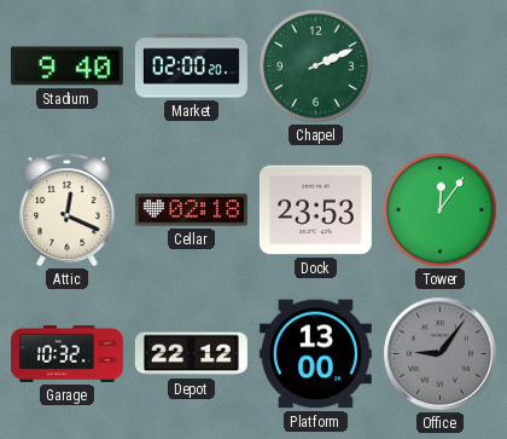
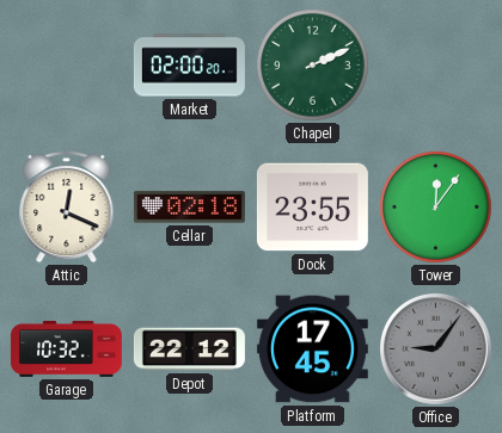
Stadium: 9:40 -> none (66, 67)
Dock: 23:53 -> 23:55 (312, 208)
Platform: 13:00 -> 17:45 (312, 350)
